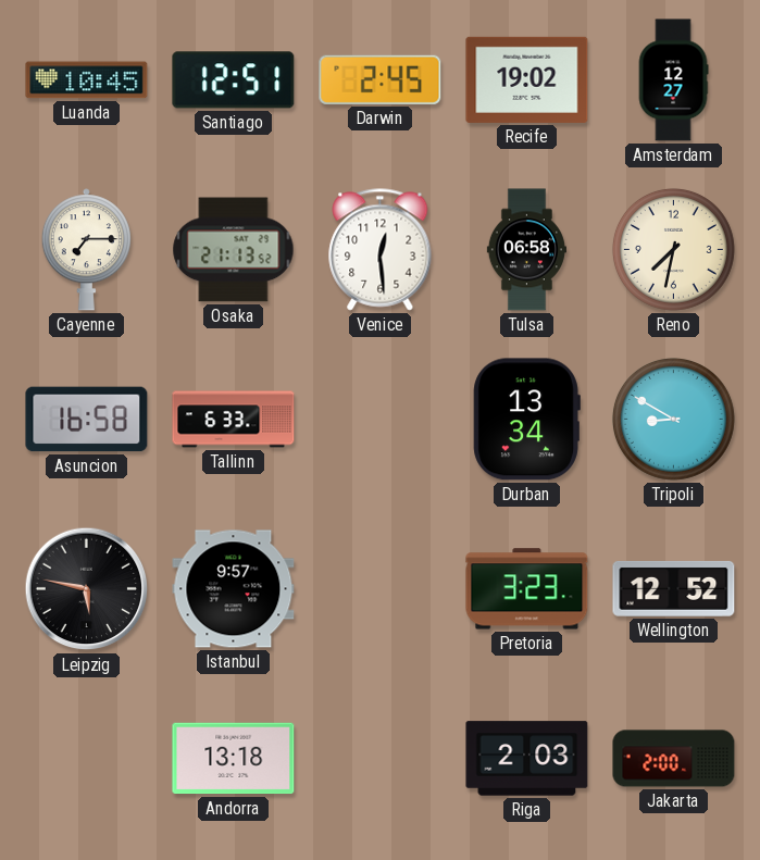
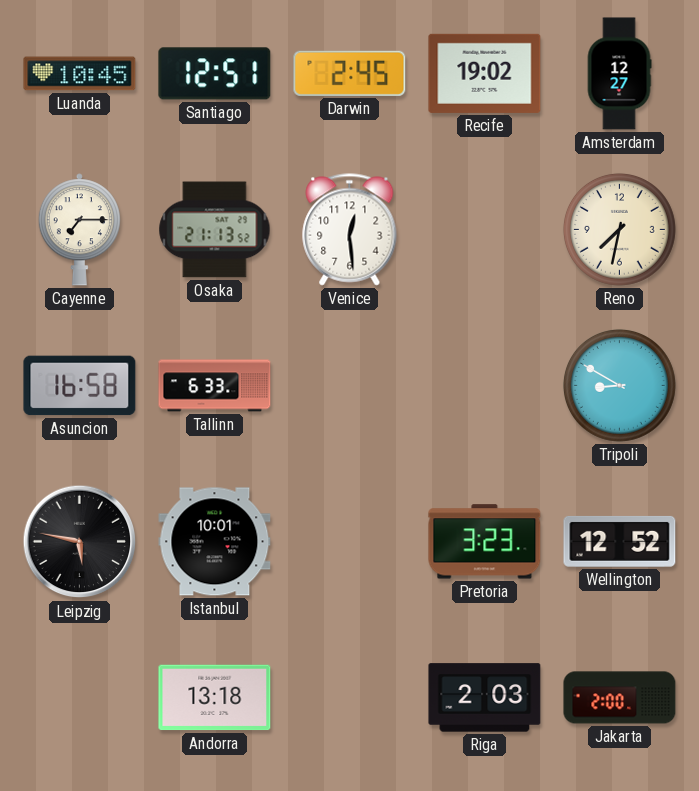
Tulsa: 06:58 -> none (526, 250)
Durban: 13:34 -> none (526, 420)
Istanbul: 9:57 -> 10:01 (215, 542)
